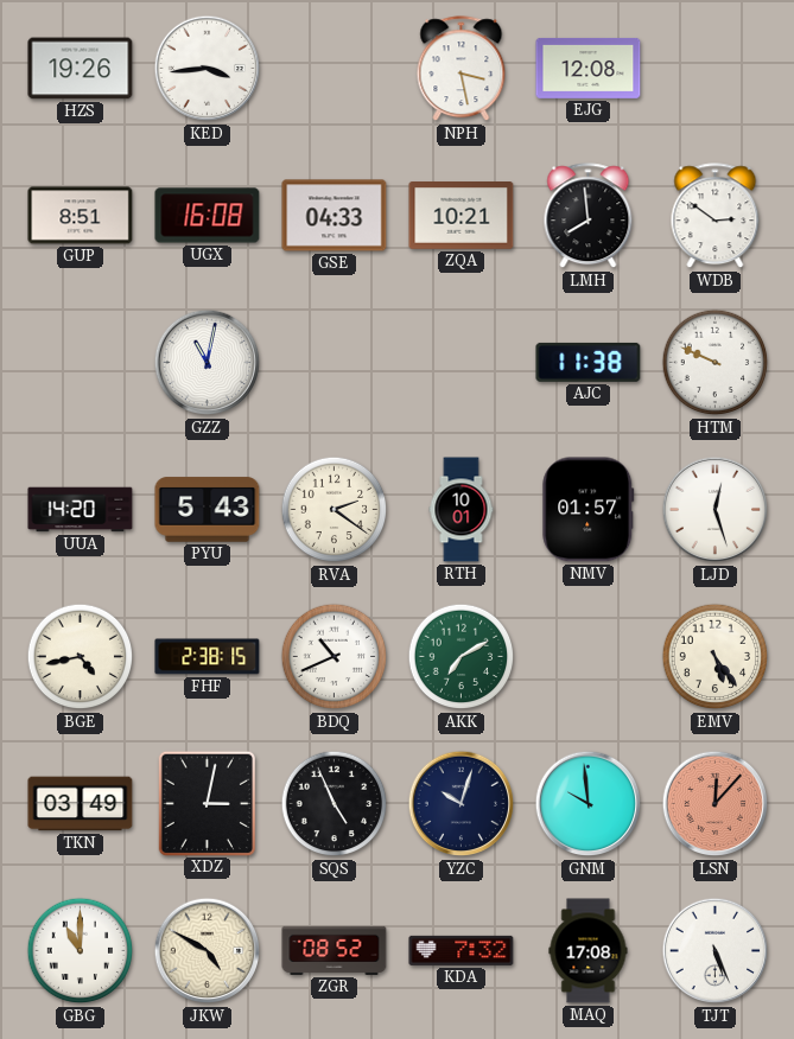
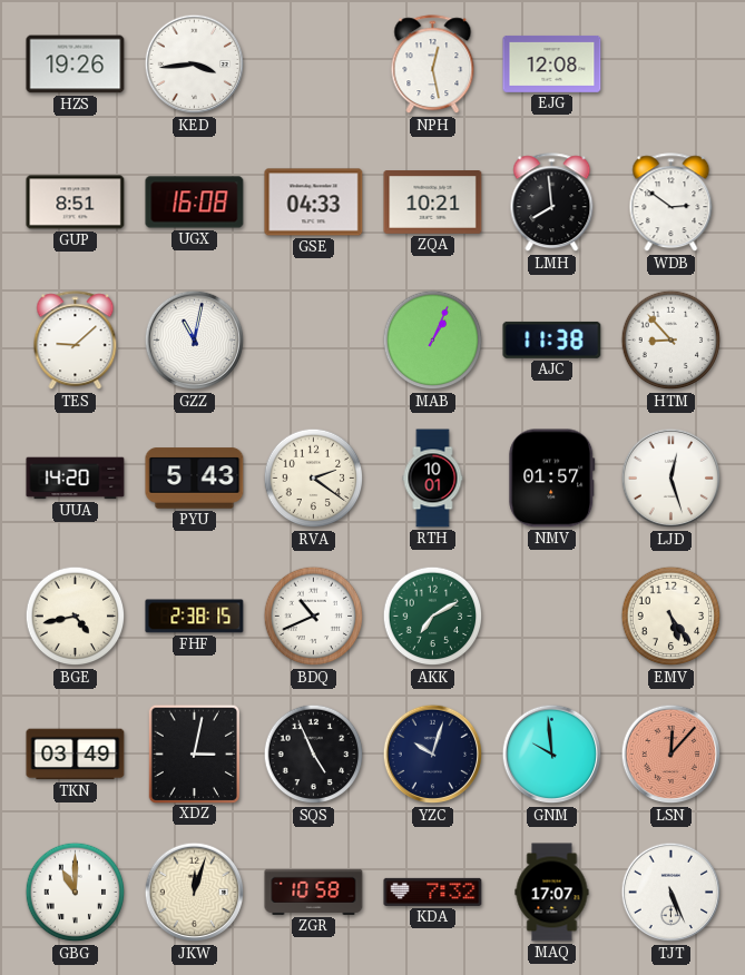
NPH: 3:28 -> 12:28 (433, 65)
TES: none -> 9:08 (76, 341)
MAB: none -> 1:04 (433, 341)
HTM: 9:49 -> 8:53 (672, 341)
JKW: 4:50 -> 12:03 (195, 893)
ZGR: 08:52 -> 10:58 (314, 892)
MAQ: 17:08 -> 17:07 (552, 893)
